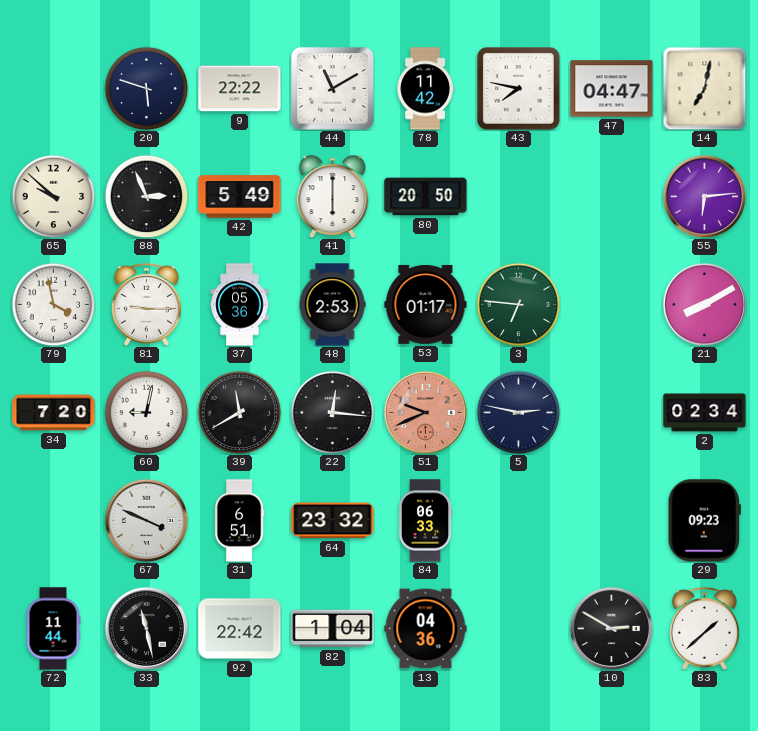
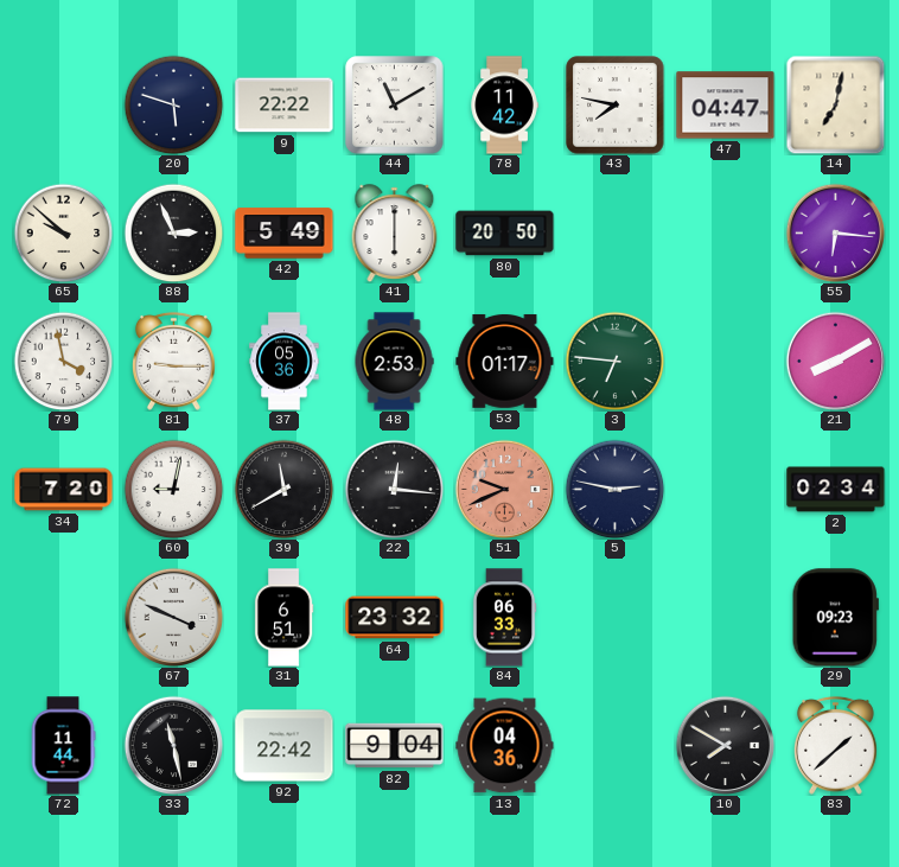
55: 6:14 -> 6:16 (835, 232)
82: 1:04 -> 9:04 (395, 746)
10: 2:50 -> 7:50 (725, 745)
